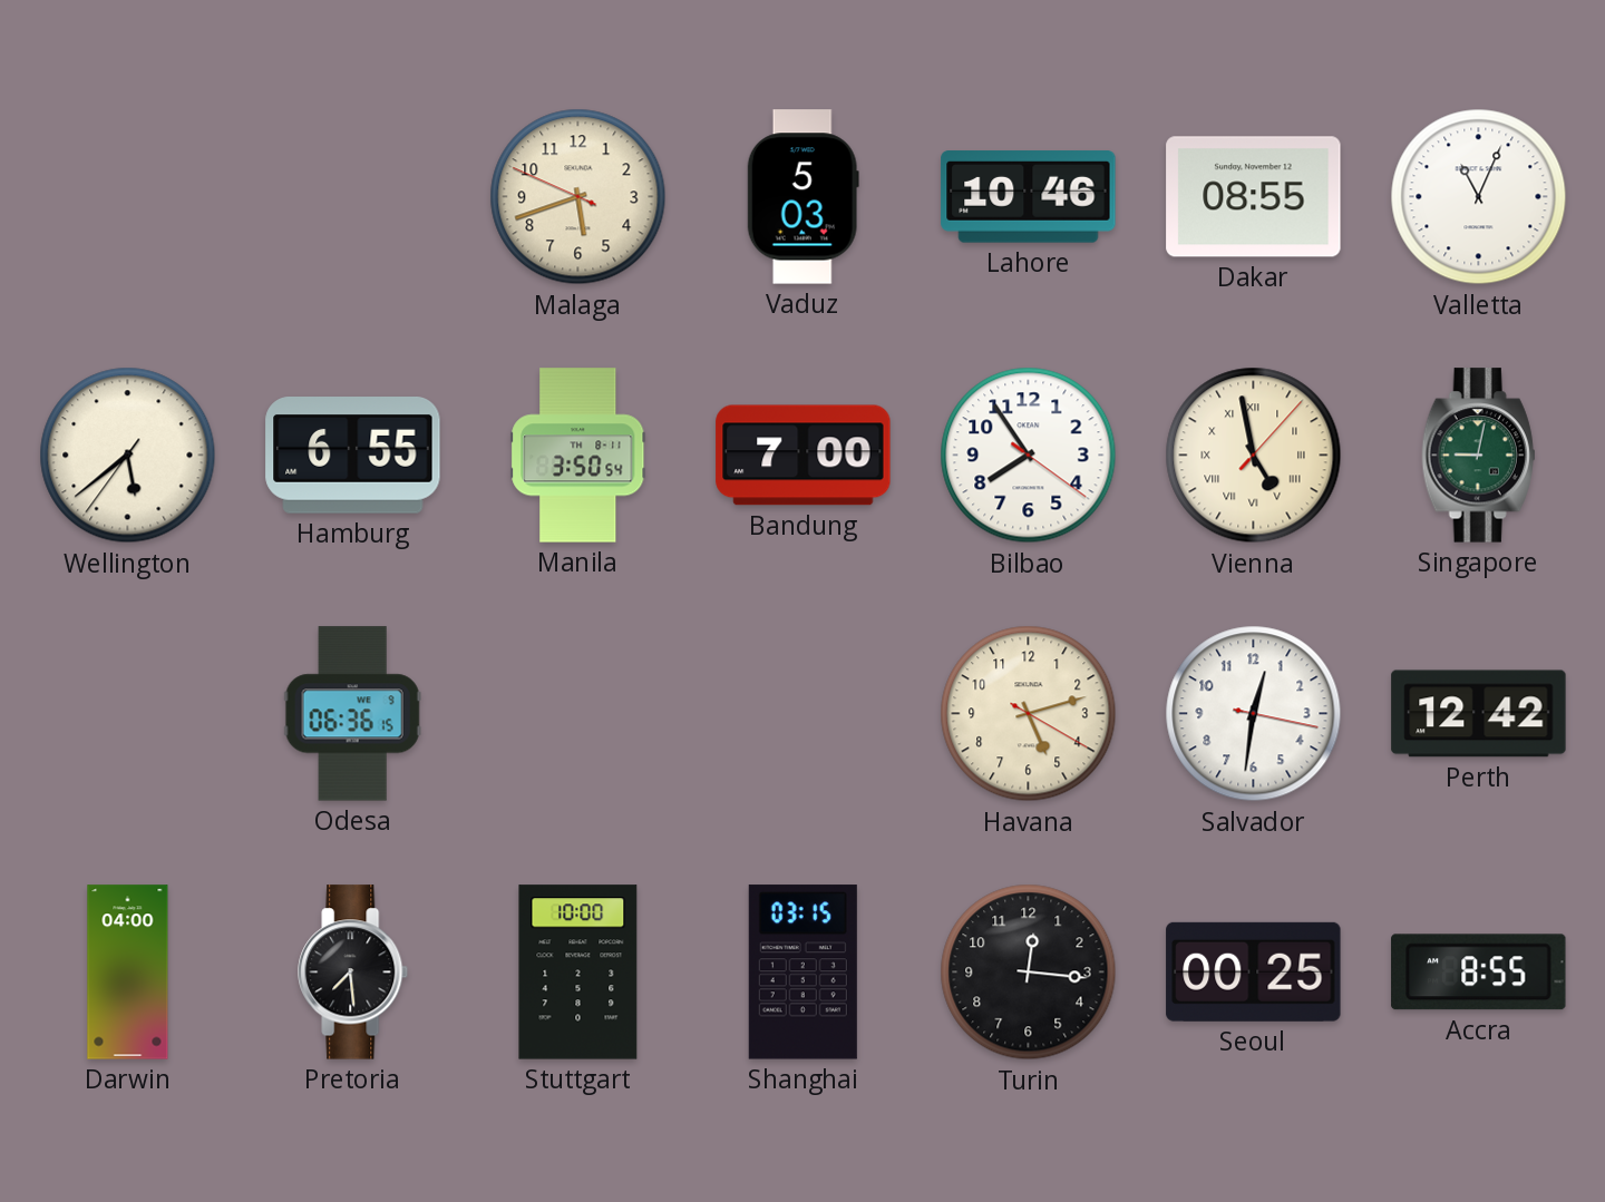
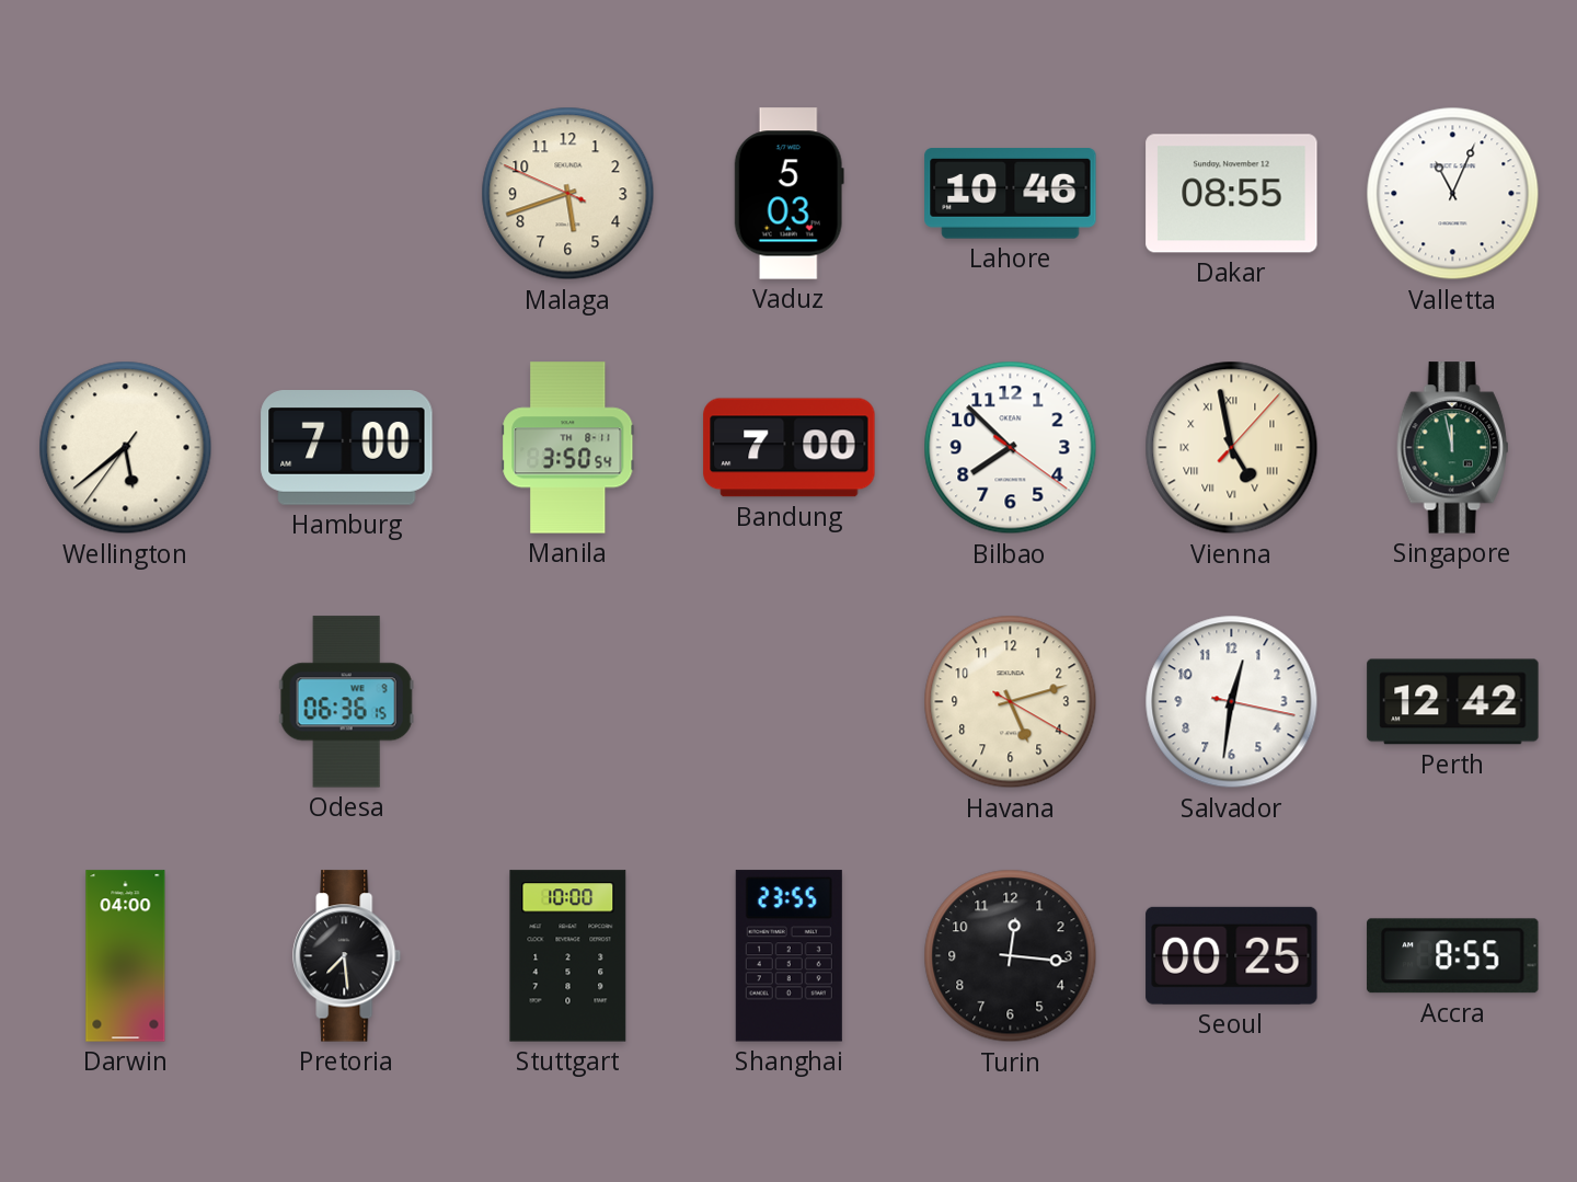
Hamburg: 6:55 -> 7:00 (347, 448)
Bilbao: 7:54 -> 7:52 (1011, 448)
Singapore: 9:02 -> 11:58 (1453, 448)
Shanghai: 03:15 -> 23:55 (788, 956)
